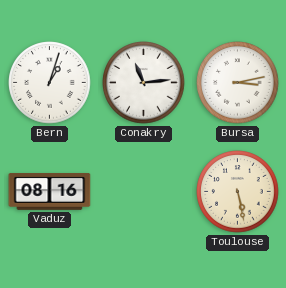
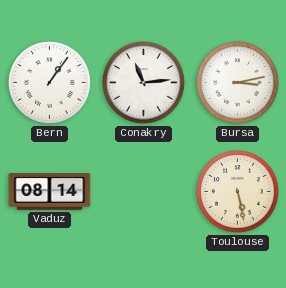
Bern: 1:03 -> 1:06 (50, 83)
Vaduz: 08:16 -> 08:14 (50, 192)
